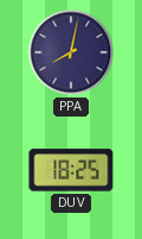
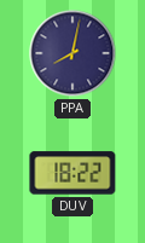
DUV: 18:25 -> 18:22 (72, 173)
